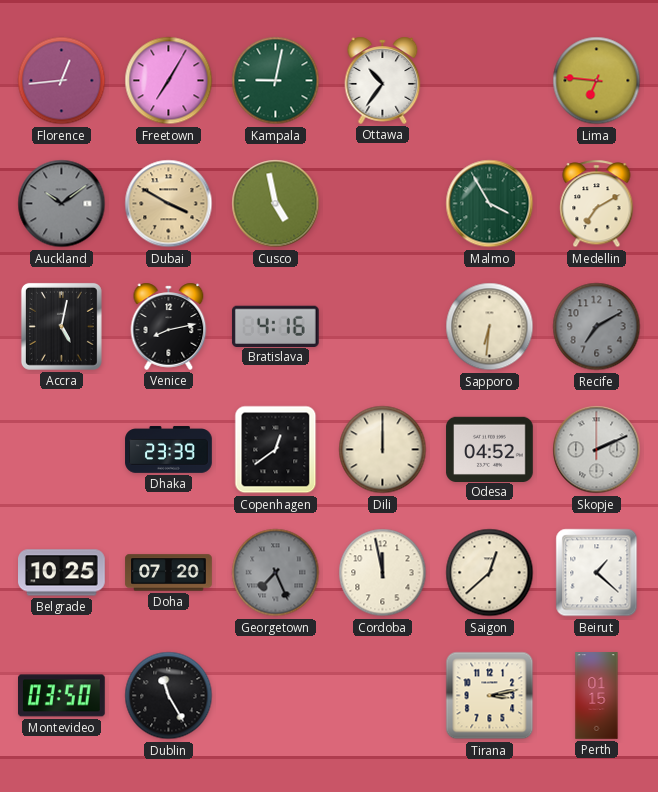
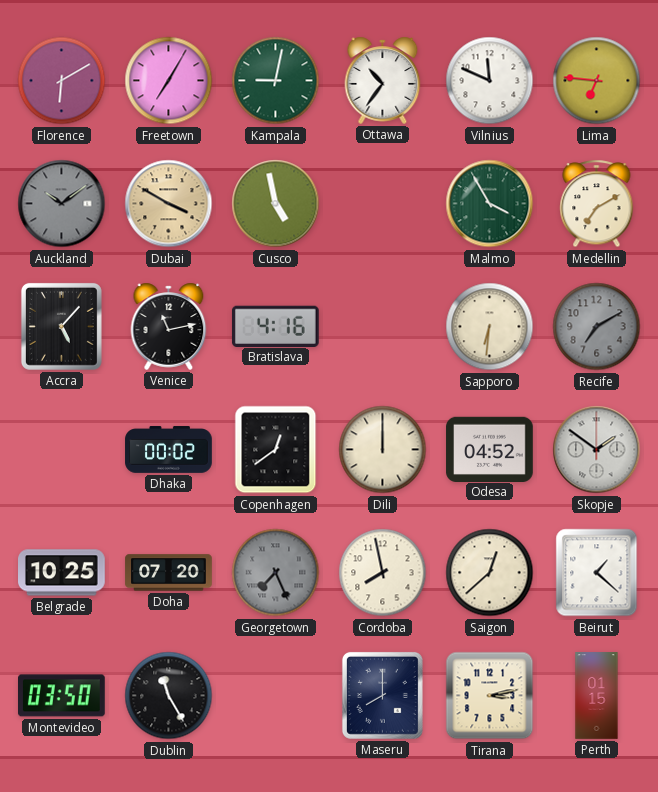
Florence: 12:44 -> 6:10 (62, 81)
Vilnius: none -> 11:49 (490, 81)
Accra: 5:02 -> 5:07 (61, 326)
Venice: 8:13 -> 11:13 (169, 326)
Dhaka: 23:39 -> 00:02 (169, 450)
Skopje: 2:11 -> 1:51 (597, 450)
Cordoba: 11:58 -> 7:58 (383, 573)
Maseru: none -> 8:00 (382, 695)
